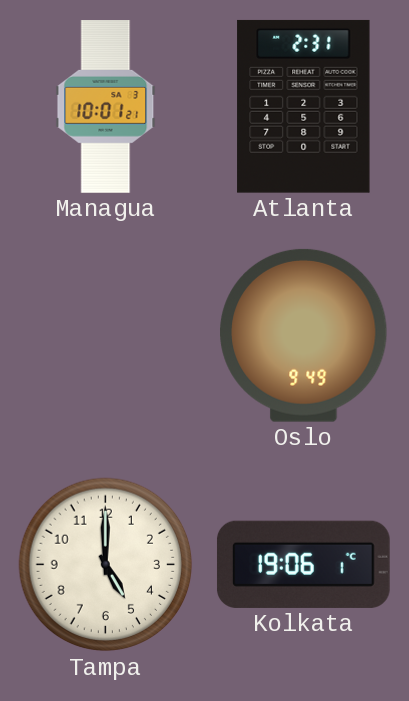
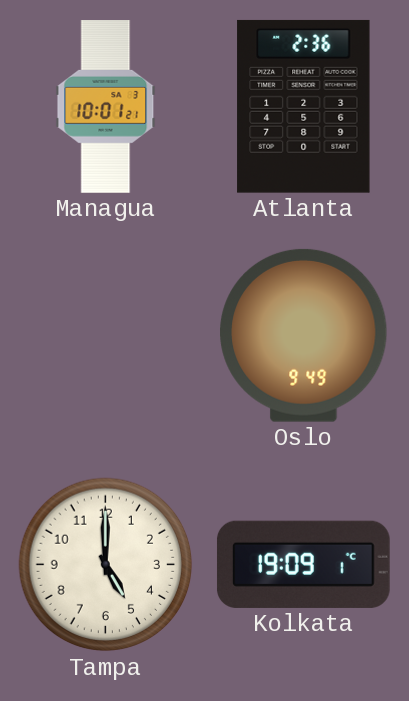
Atlanta: 2:31 -> 2:36 (304, 106)
Kolkata: 19:06 -> 19:09 (303, 564)
